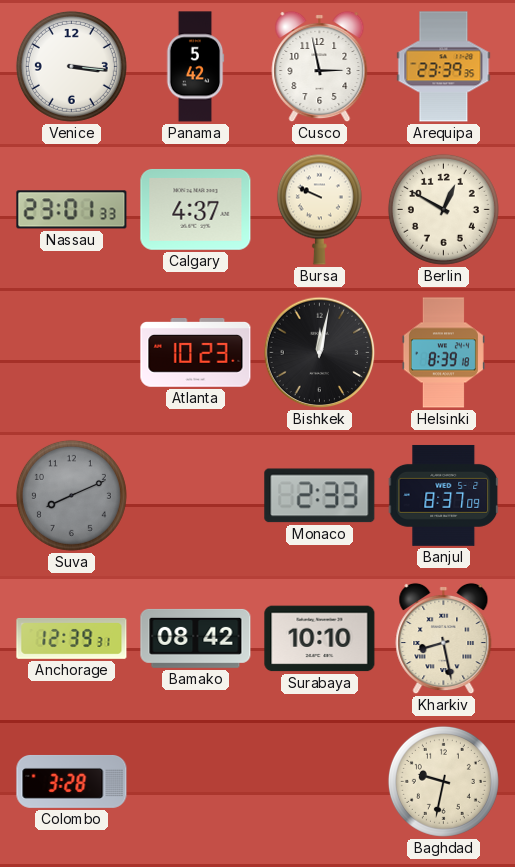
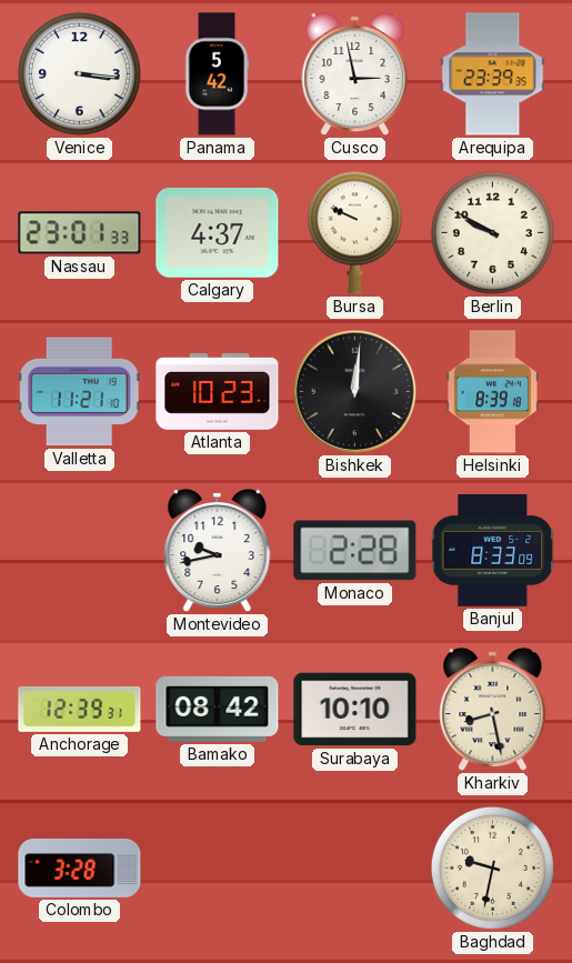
Berlin: 12:50 -> 9:50 (492, 232)
Valletta: none -> 11:21 (79, 392)
Bishkek: 12:02 -> 12:01 (355, 392)
Suva: 8:11 -> none (71, 495)
Montevideo: none -> 9:43 (218, 551)
Monaco: 2:33 -> 2:28 (355, 551)
Banjul: 8:37 -> 8:33 (493, 550)
